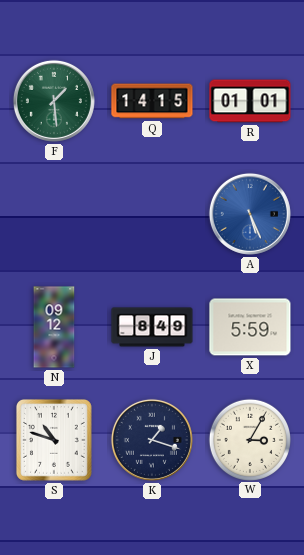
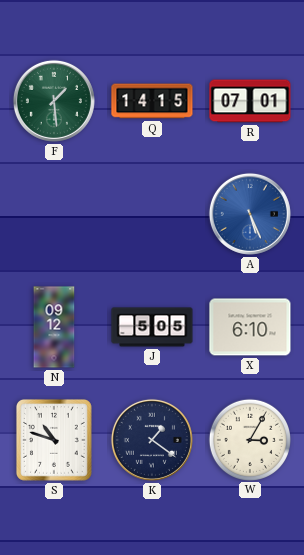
R: 01:01 -> 07:01 (250, 101)
J: 8:49 -> 5:05 (152, 327)
X: 5:59 -> 6:10 (250, 327)
K: 1:18 -> 1:21 (152, 440)
